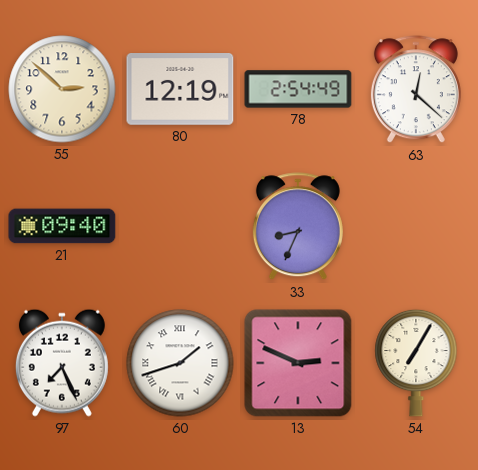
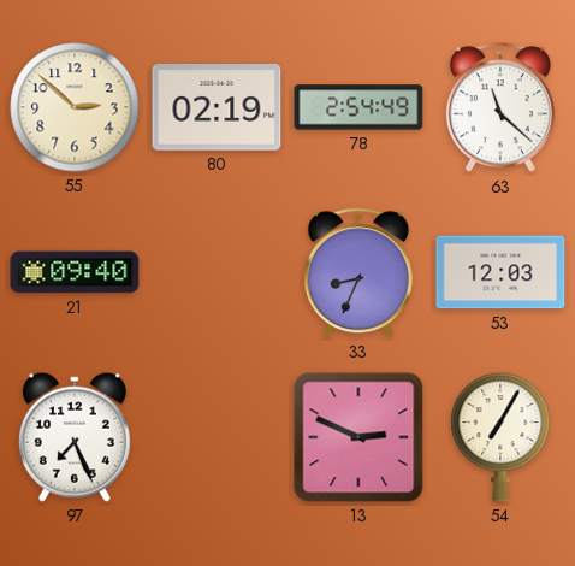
80: 12:19 -> 02:19 (217, 108)
63: 12:22 -> 11:22 (500, 108)
53: none -> 12:03 (500, 272)
60: 1:42 -> none (180, 363)
